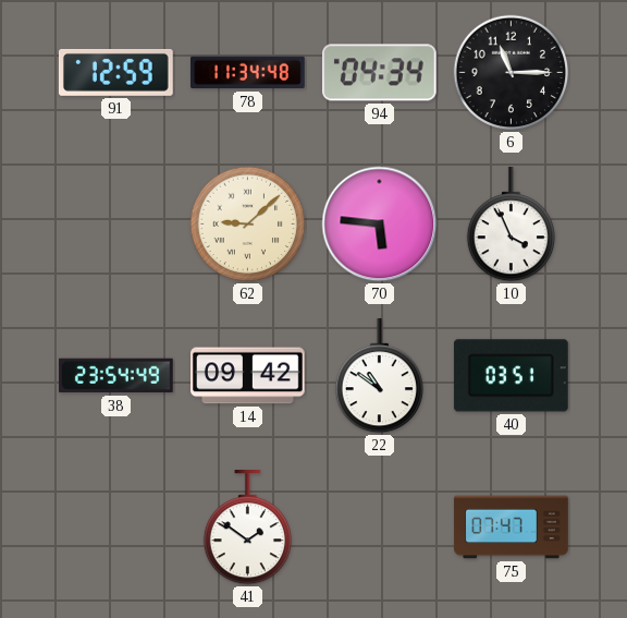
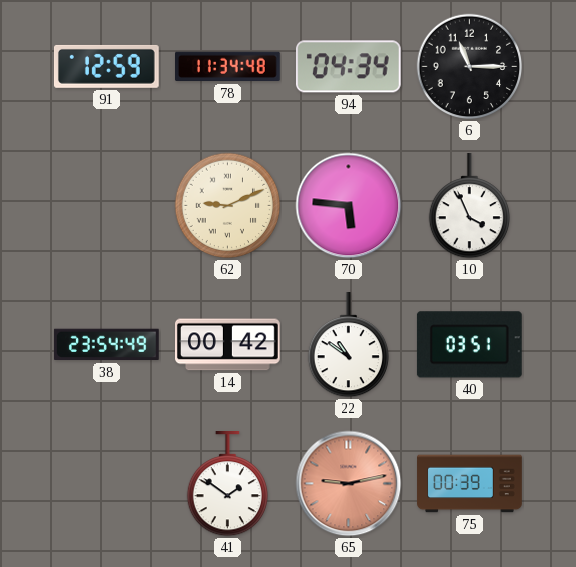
62: 9:08 -> 9:11 (228, 206)
14: 09:42 -> 00:42 (228, 345)
65: none -> 9:13 (349, 484)
75: 07:47 -> 00:39 (470, 484)
